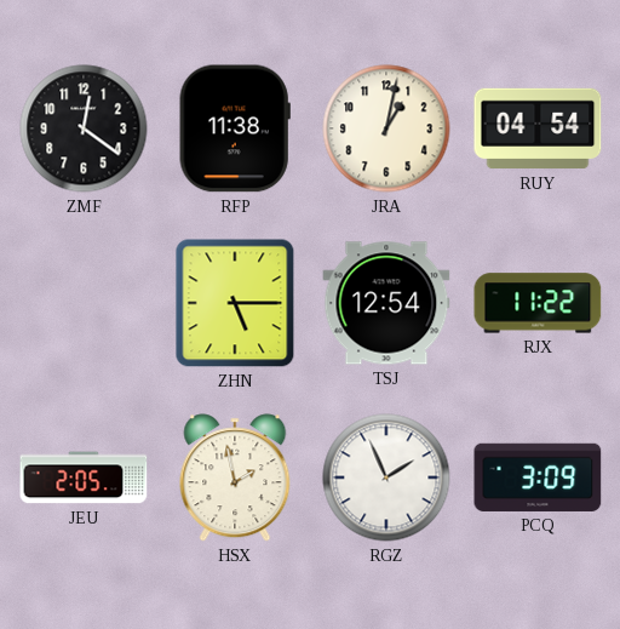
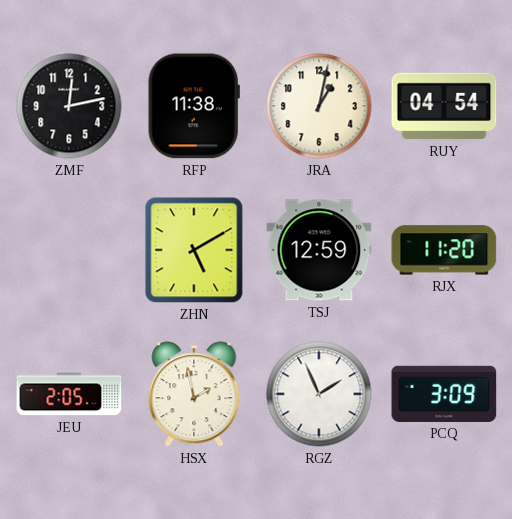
ZMF: 12:21 -> 12:13 (69, 106)
ZHN: 5:15 -> 5:10 (194, 250)
TSJ: 12:54 -> 12:59 (319, 250)
RJX: 11:22 -> 11:20 (444, 250)
